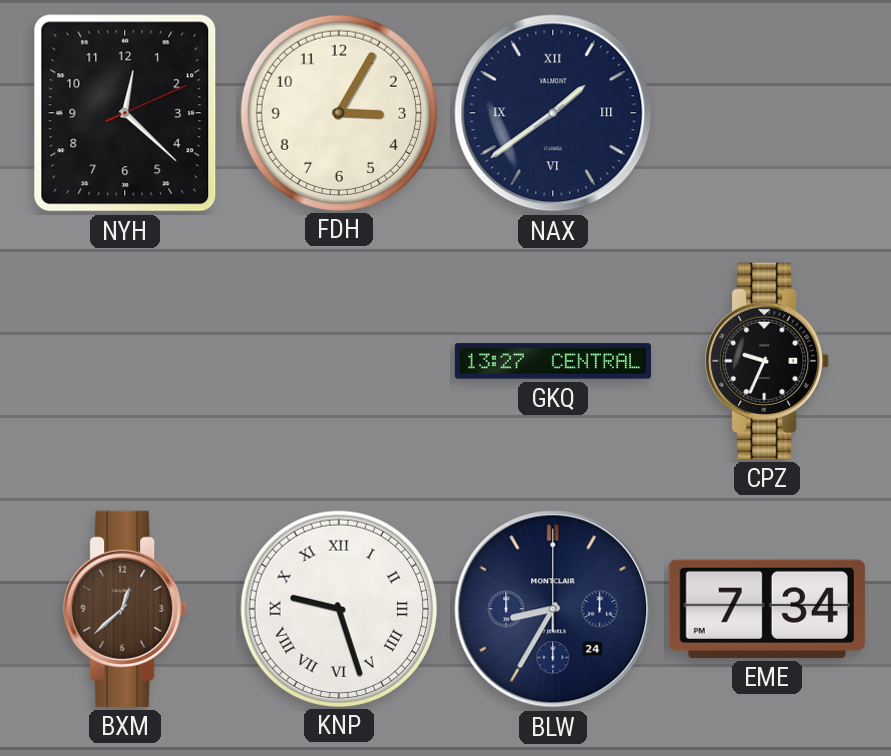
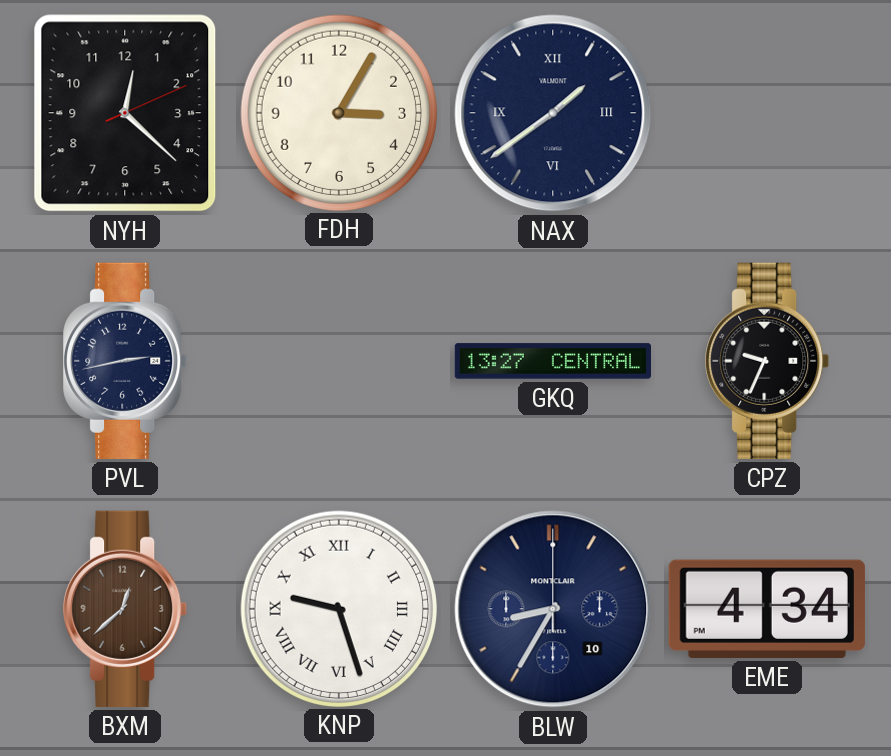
PVL: none -> 2:43 (126, 361)
BLW date: 24 -> 10 (553, 609)
EME: 7:34 -> 4:34 (767, 609)
